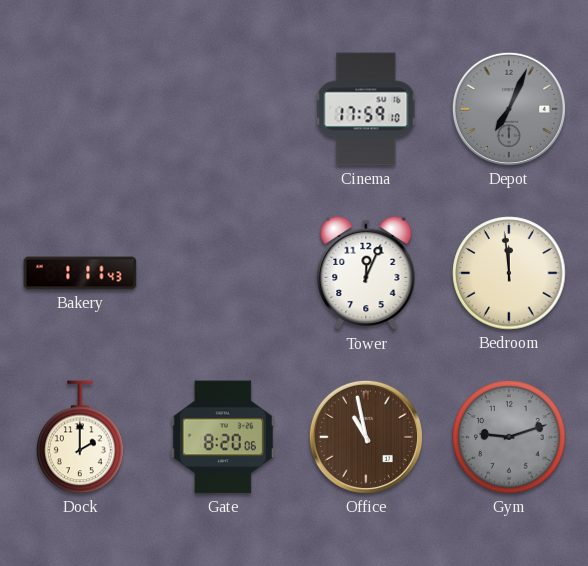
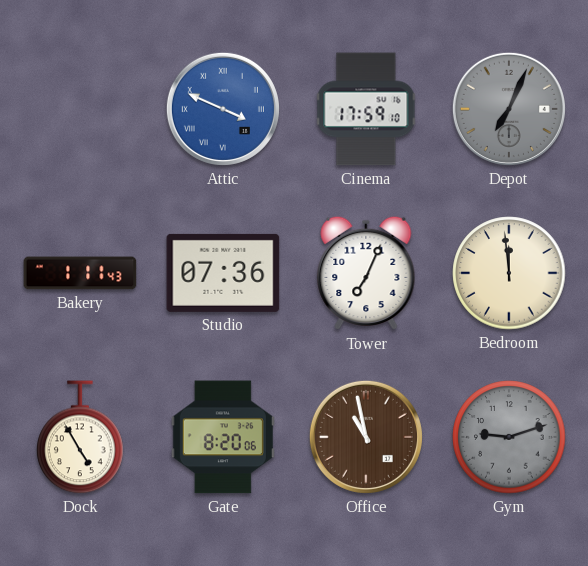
Attic: none -> 3:49 (223, 109)
Studio: none -> 07:36 (223, 273)
Tower: 12:04 -> 7:04 (366, 273)
Dock: 2:00 -> 4:55 (80, 437)
